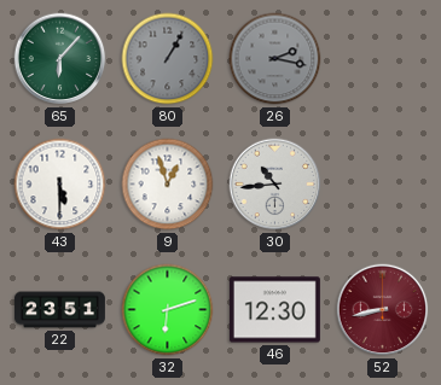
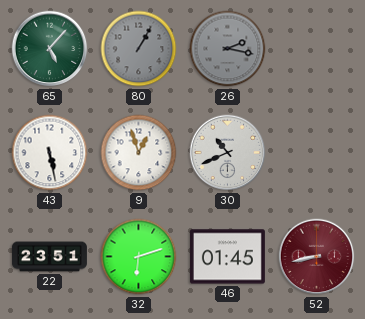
65: 6:07 -> 5:07 (50, 49)
43: 5:30 -> 5:28 (50, 153)
30: 10:44 -> 10:41 (228, 153)
46: 12:30 -> 01:45 (227, 257)
